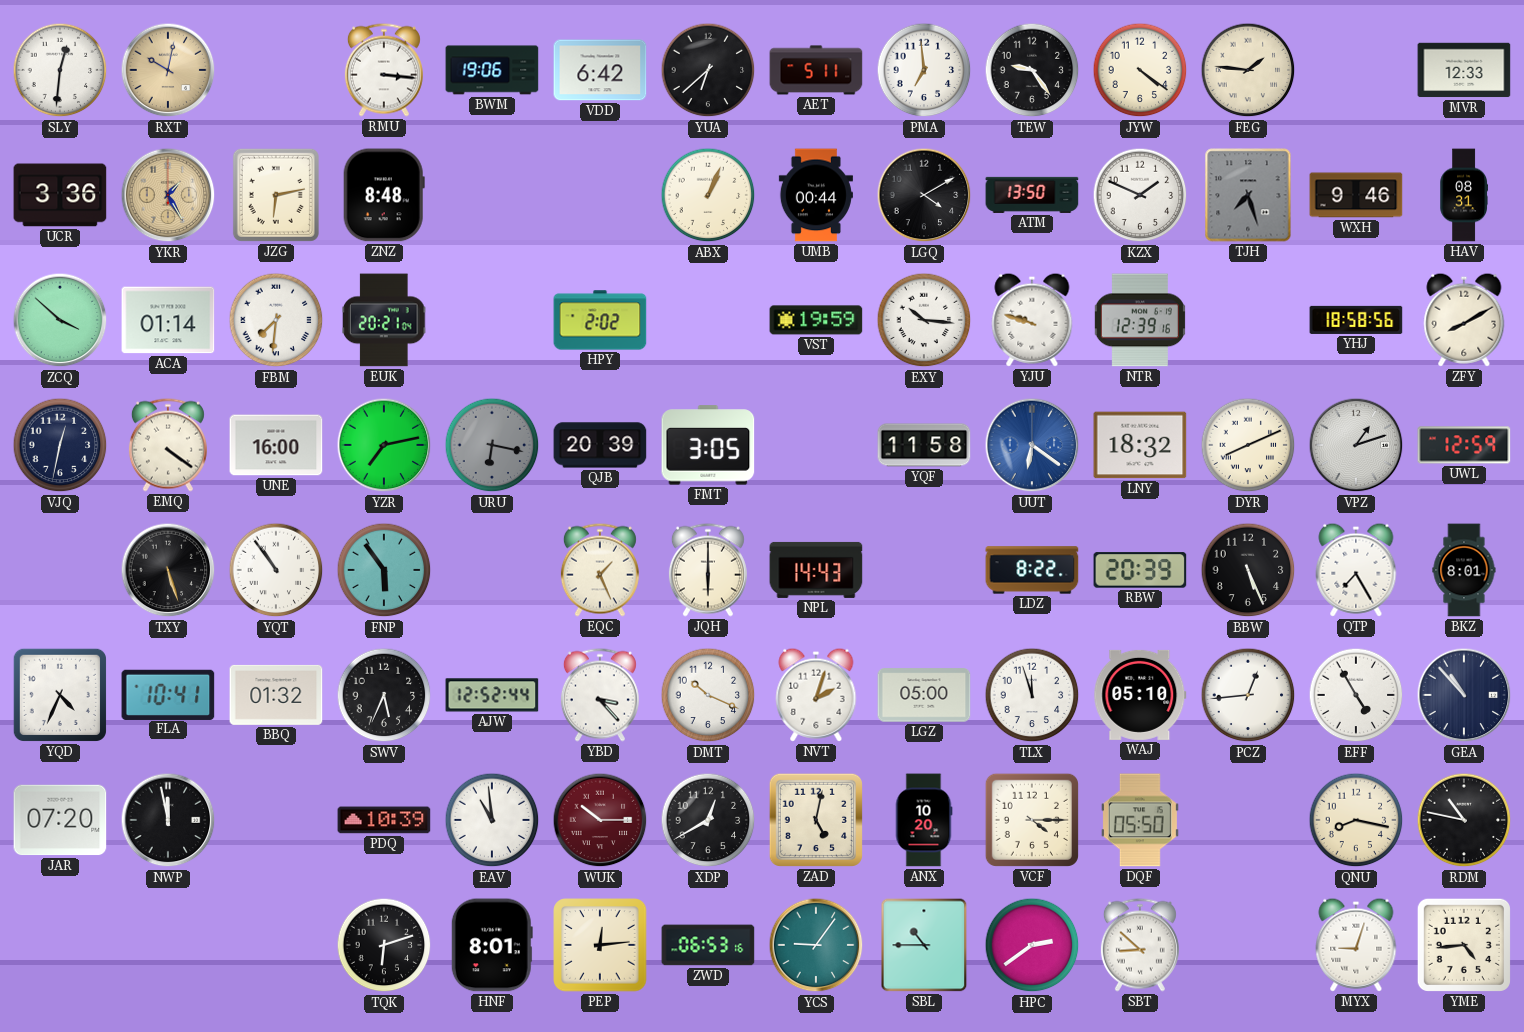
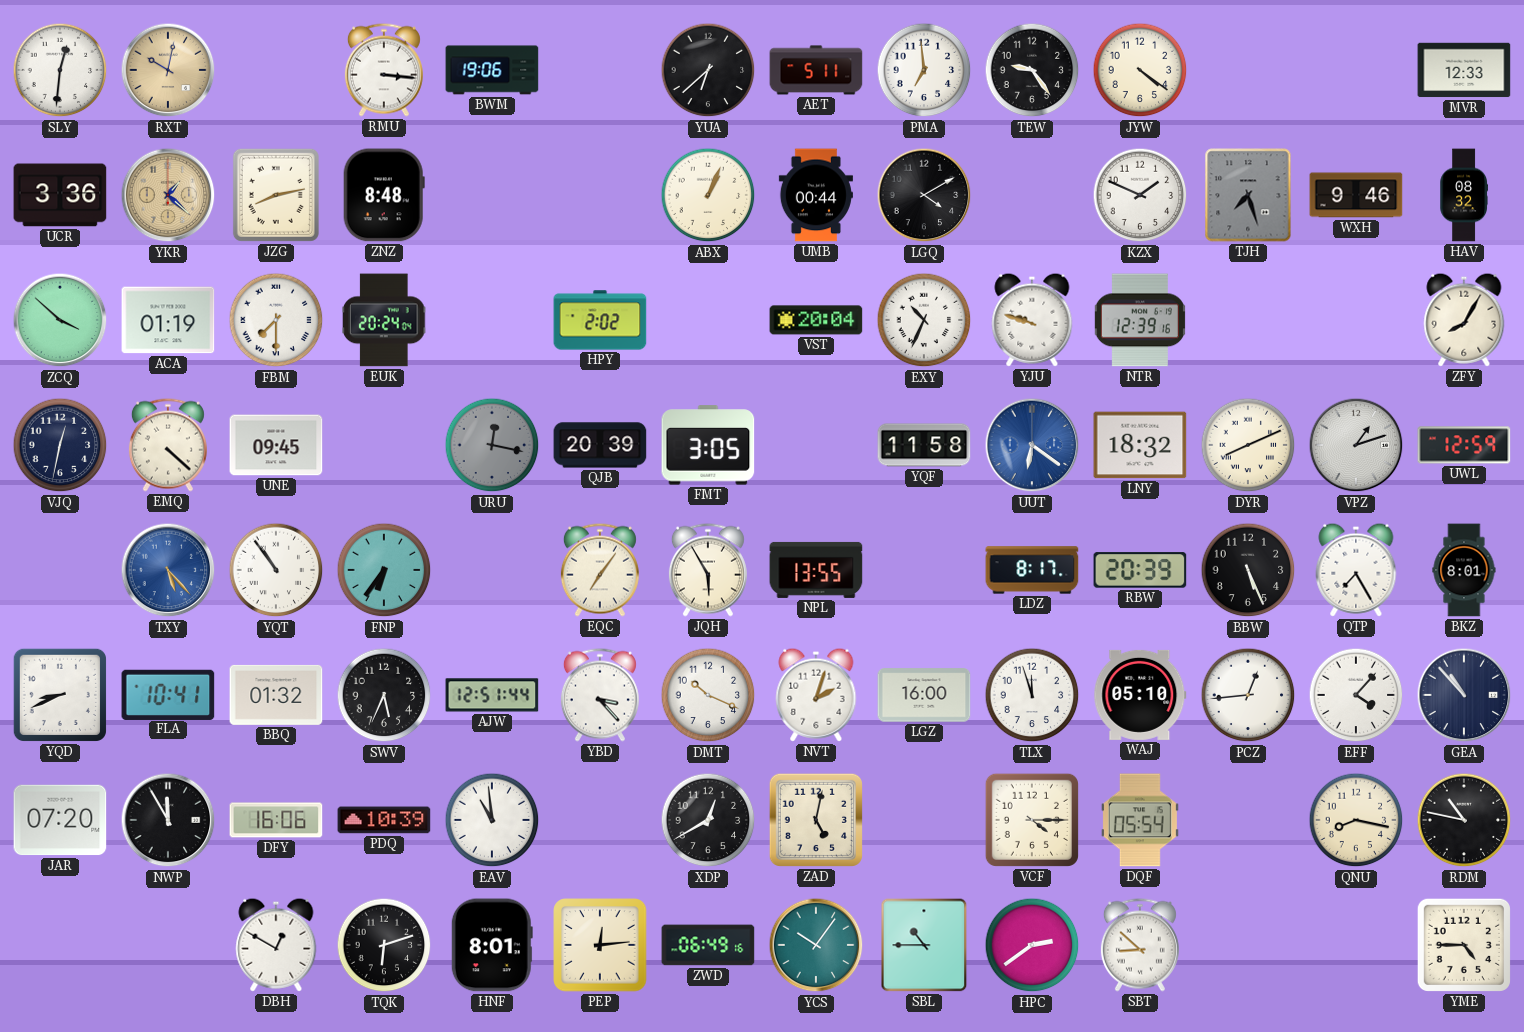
VDD: 6:42 -> none (600, 70)
FEG: 1:46 -> none (1248, 70)
YKR: 1:25 -> 1:22 (168, 195)
JZG: 6:13 -> 8:13 (276, 195)
ATM: 13:50 -> none (1032, 195)
HAV: 08:31 -> 08:32 (1463, 195)
ACA: 01:14 -> 01:19 (168, 320)
FBM: 7:31 -> 7:30 (276, 320)
EUK: 20:21 -> 20:24 (385, 320)
VST: 19:59 -> 20:04 (816, 320)
EXY: 10:16 -> 10:34 (924, 320)
YHJ: 18:58 -> none (1356, 320)
ZFY: 8:10 -> 8:05 (1464, 320)
EMQ: 4:21 -> 4:22 (168, 445)
UNE: 16:00 -> 09:45 (276, 445)
YZR: 7:13 -> none (384, 445)
URU: 6:17 -> 12:17 (492, 445)
TXY: 5:27 -> 5:23 (168, 570)
TXY dial: black -> blue (168, 570)
FNP: 5:54 -> 6:36 (384, 570)
EQC: 1:26 -> 7:06 (600, 570)
JQH: 6:00 -> 5:55 (708, 570)
NPL: 14:43 -> 13:55 (816, 570)
LDZ: 8:22 -> 8:17 (1032, 570)
YQD: 4:34 -> 8:41 (60, 695)
AJW: 12:52 -> 12:51 (492, 695)
LGZ: 05:00 -> 16:00 (924, 695)
EFF: 4:55 -> 4:07 (1356, 695)
NWP: 11:58 -> 11:55 (168, 820)
DFY: none -> 16:06 (276, 820)
WUK: 10:15 -> none (600, 820)
ANX: 10:20 -> none (924, 820)
DQF: 05:50 -> 05:54 (1140, 820)
DBH: none -> 12:50 (276, 945)
ZWD: 06:53 -> 06:49 (708, 945)
YCS: 9:06 -> 10:06 (816, 945)
MYX: 9:03 -> none (1356, 945)
YME: 4:44 -> 4:45 (1464, 945)
